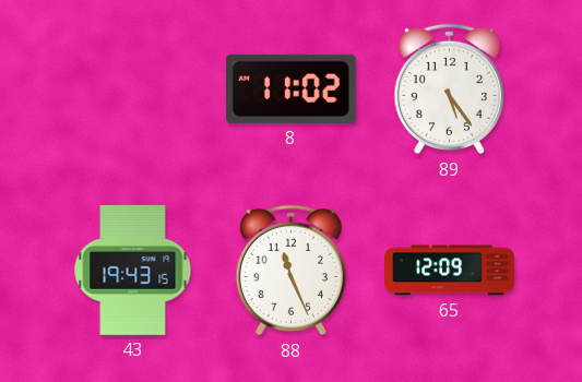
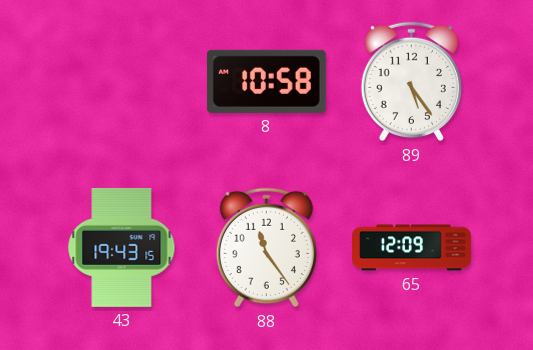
8: 11:02 -> 10:58 (266, 81)
88: 11:26 -> 11:24 (266, 248)
